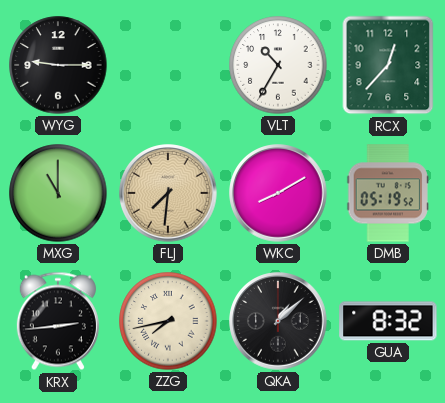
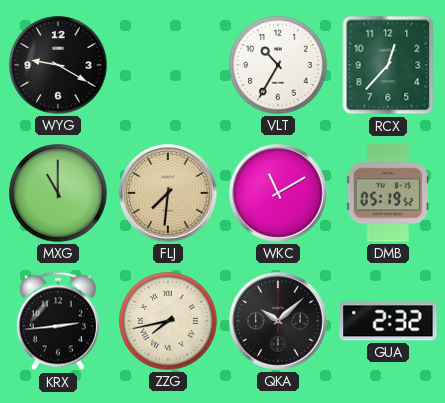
WYG: 9:15 -> 9:20 (58, 65)
WKC: 8:10 -> 11:10 (278, 193)
QKA: 1:08 -> 10:08 (278, 321)
GUA: 8:32 -> 2:32 (388, 321)
